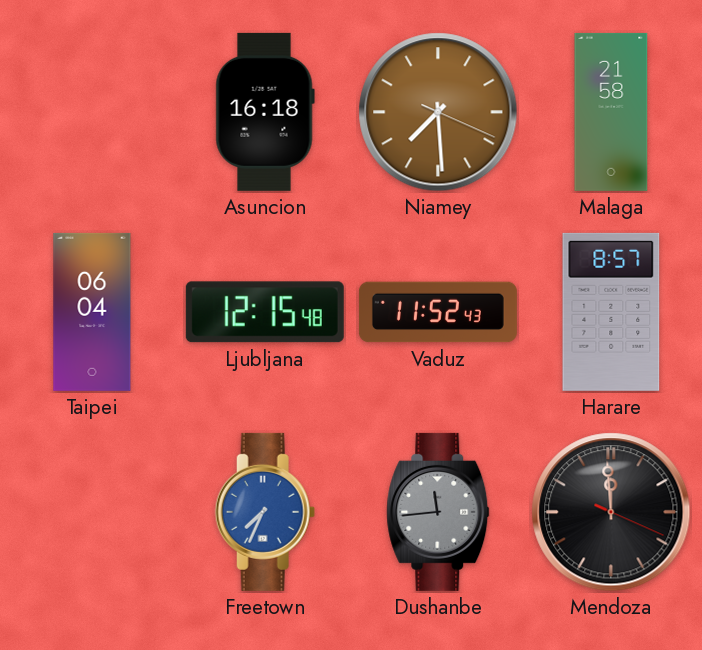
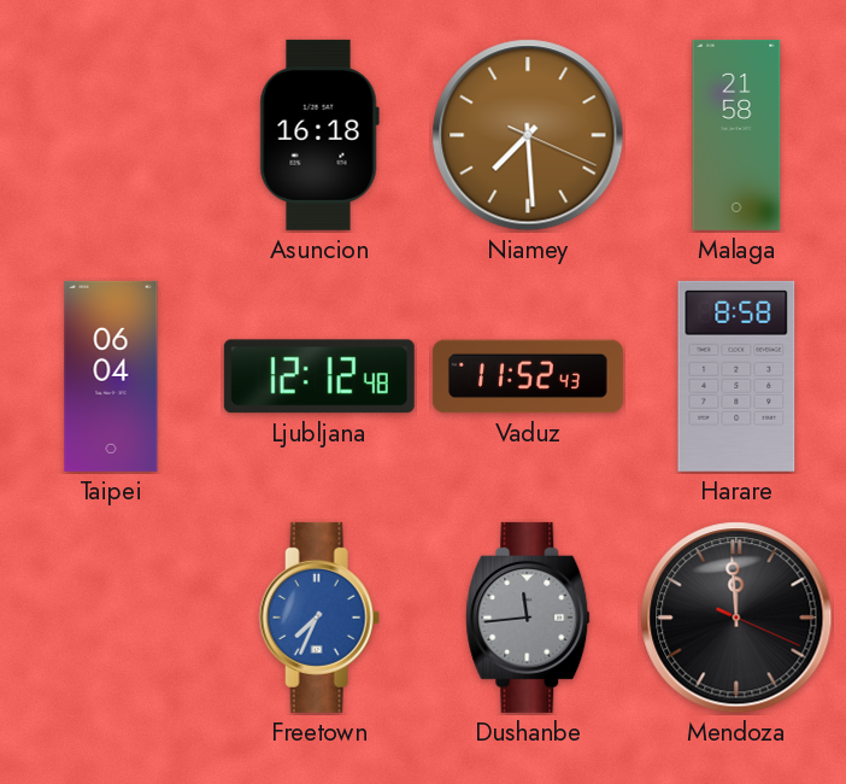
Ljubljana: 12:15 -> 12:12 (319, 376)
Harare: 8:57 -> 8:58 (736, 376)
